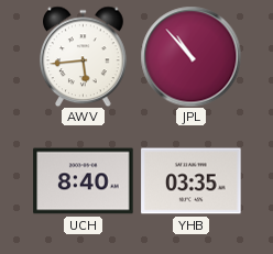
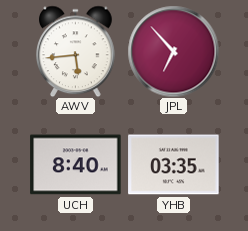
JPL: 10:53 -> 6:53 (173, 51)
